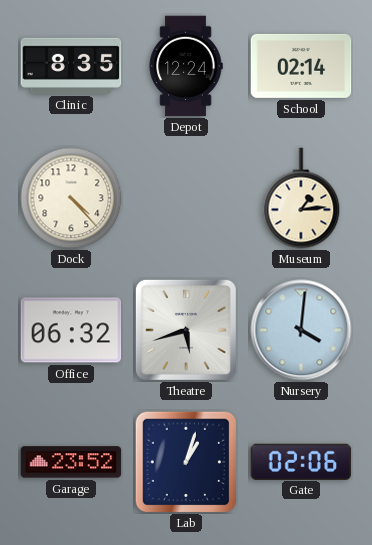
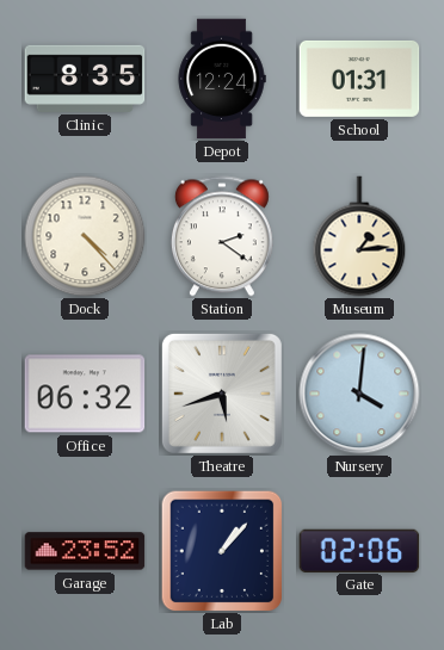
School: 02:14 -> 01:31 (359, 79)
Station: none -> 2:21 (222, 236)
Lab: 1:03 -> 1:07 (222, 551)
